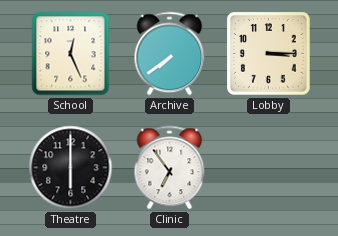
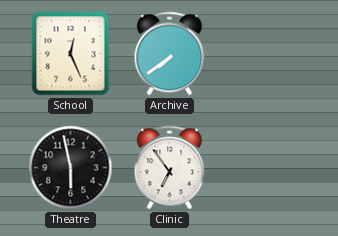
Lobby: 3:15 -> none (269, 54)
Theatre: 6:00 -> 5:58 (71, 168)
